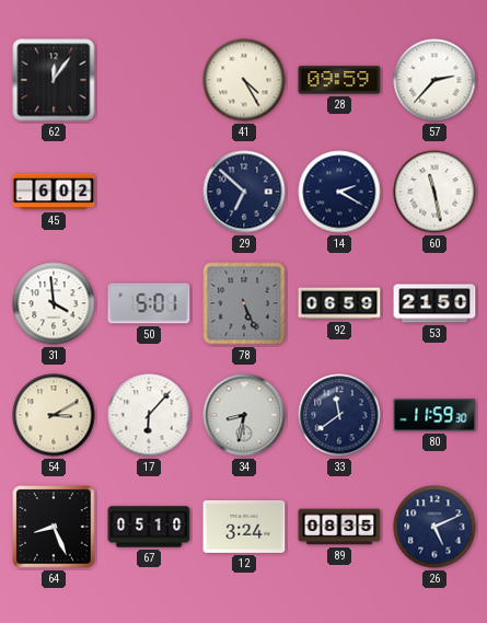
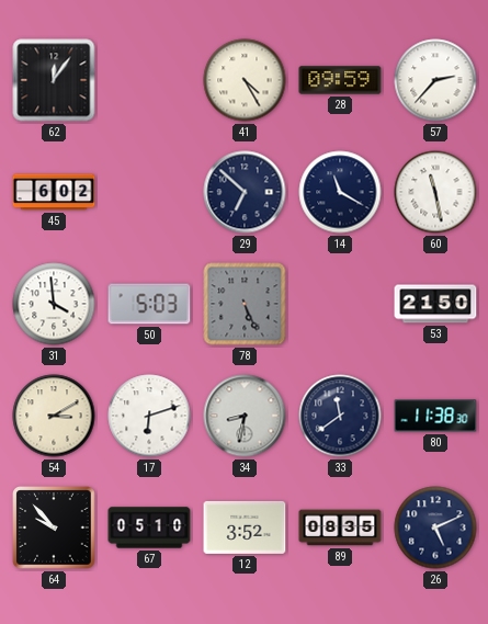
14: 2:20 -> 11:20 (340, 192)
50: 5:01 -> 5:03 (149, 304)
92: 06:59 -> none (339, 303)
17: 6:07 -> 6:12 (149, 416)
80: 11:59 -> 11:38 (435, 416)
64: 8:26 -> 9:53 (54, 527)
12: 3:24 -> 3:52 (245, 527)
